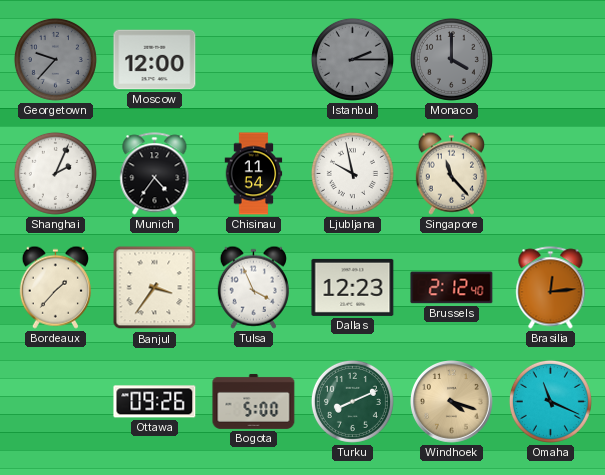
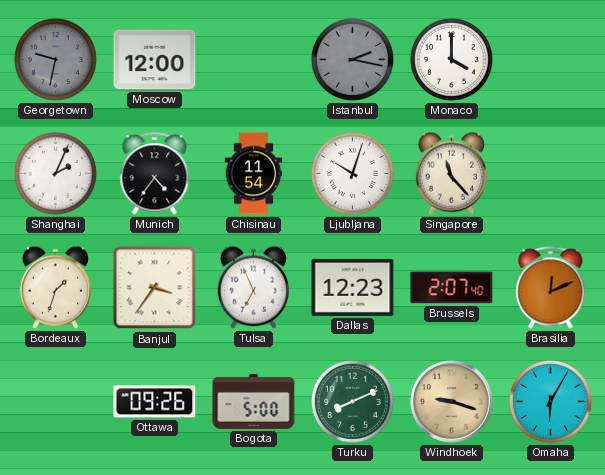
Georgetown: 9:37 -> 9:32 (55, 59)
Istanbul: 2:15 -> 2:17 (352, 59)
Monaco dial: grey -> white (451, 59)
Ljubljana: 9:58 -> 10:03 (352, 173)
Bordeaux: 1:37 -> 1:33 (55, 287)
Tulsa: 3:56 -> 6:56 (253, 287)
Brussels: 2:12 -> 2:07 (452, 288)
Brasilia: 12:14 -> 12:11 (551, 288)
Windhoek: 4:18 -> 9:18 (452, 402)
Omaha: 11:19 -> 6:05 (550, 401)
